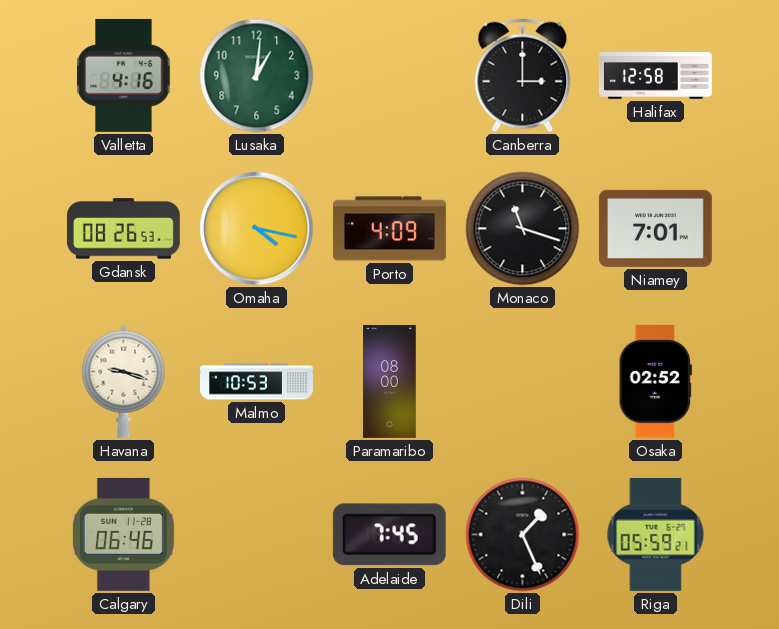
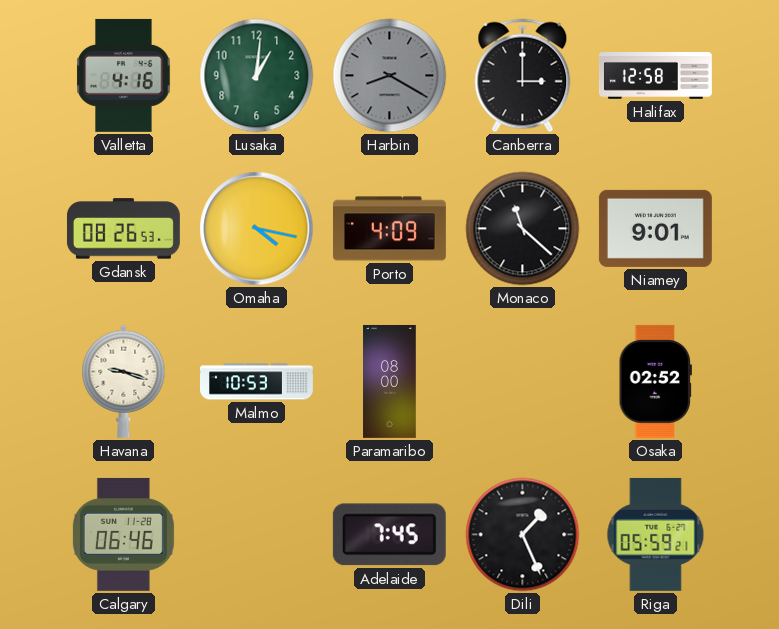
Harbin: none -> 8:20 (390, 76)
Monaco: 11:18 -> 11:22 (523, 229)
Niamey: 7:01 -> 9:01 (655, 228)
